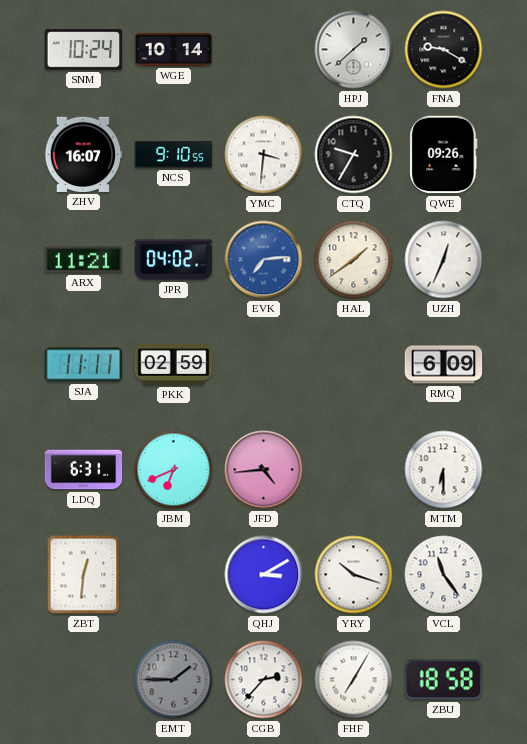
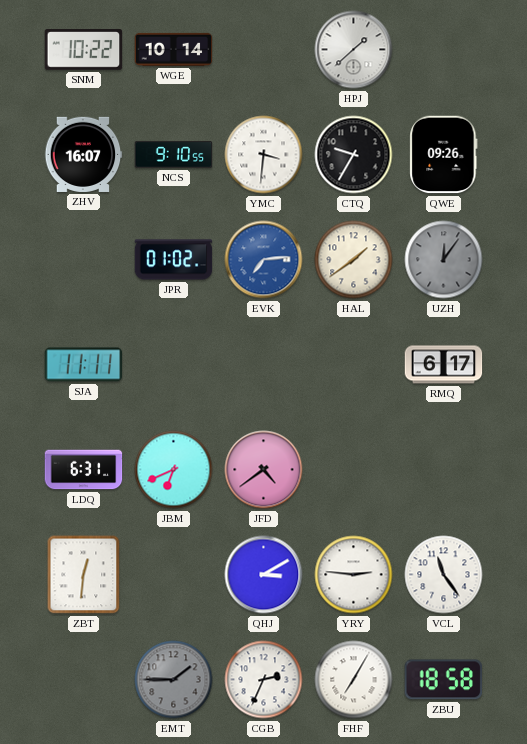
SNM: 10:24 -> 10:22 (84, 50)
FNA: 9:20 -> none (444, 50)
ARX: 11:21 -> none (84, 260)
JPR: 04:02 -> 01:02 (174, 260)
UZH: 12:34 -> 12:06 (444, 260)
UZH dial: white -> grey (444, 260)
PKK: 02:59 -> none (174, 365)
RMQ: 6:09 -> 6:17 (444, 365)
JFD: 4:44 -> 4:39 (264, 470)
MTM: 6:30 -> none (444, 470)
YRY: 10:18 -> 2:46 (354, 575)
CGB: 2:37 -> 2:34 (264, 680)
